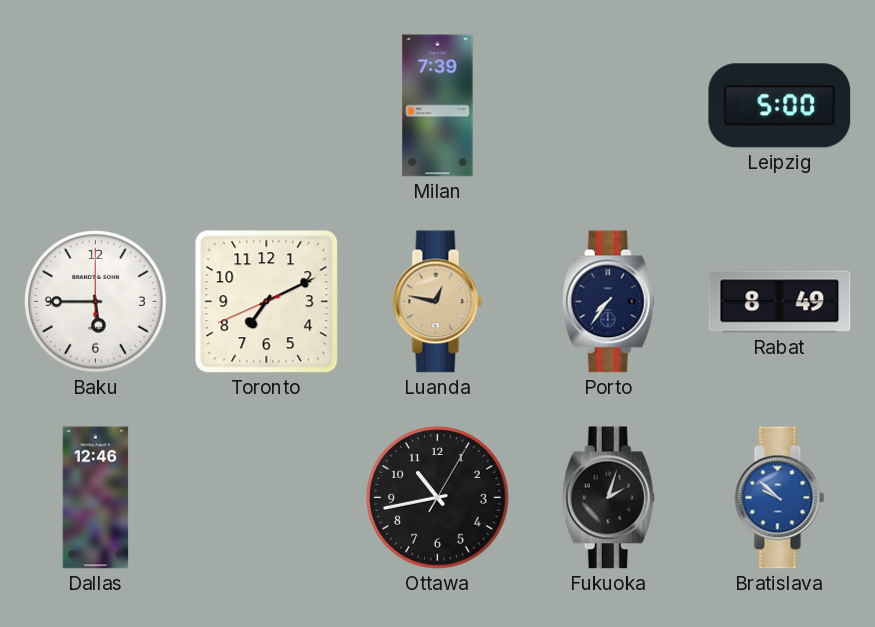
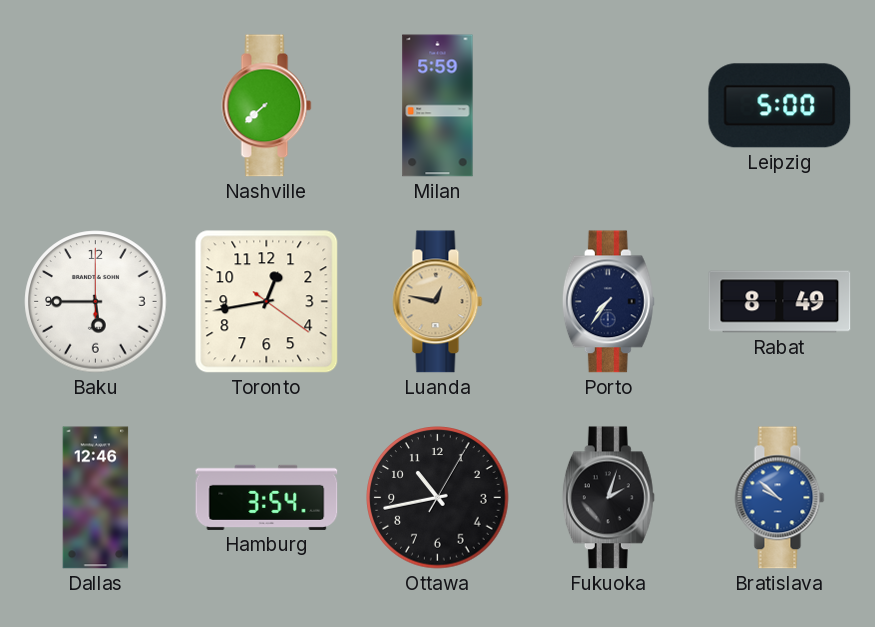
Nashville: none -> 7:38 (267, 106)
Milan: 7:39 -> 5:59 (438, 106)
Toronto: 7:10 -> 12:43 (267, 302)
Hamburg: none -> 3:54 (267, 497)
